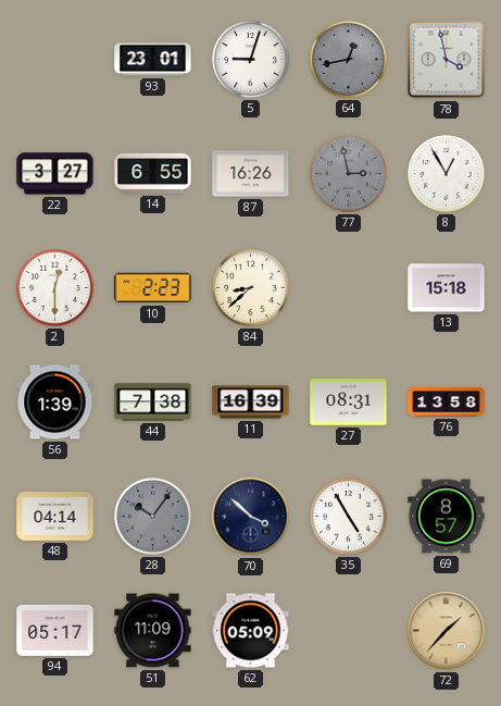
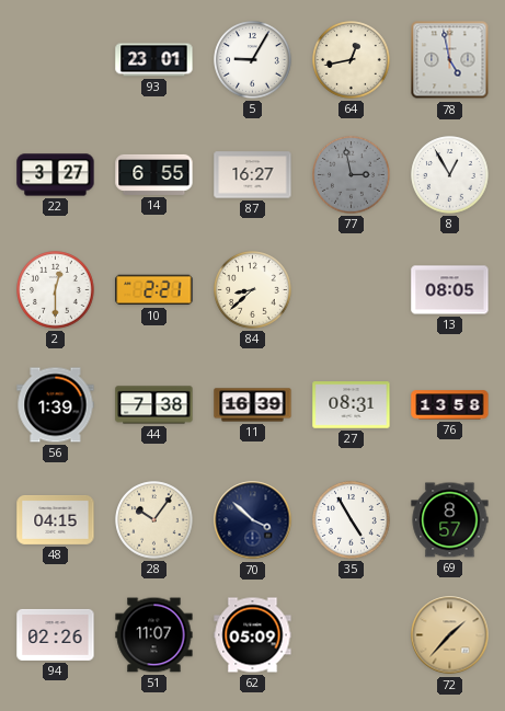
5: 9:03 -> 9:05 (253, 60)
64 dial: grey -> cream (352, 60)
78: 3:58 -> 4:58 (450, 60)
87: 16:26 -> 16:27 (253, 175)
10: 2:23 -> 2:21 (154, 290)
13: 15:18 -> 08:05 (450, 290)
48: 04:14 -> 04:15 (56, 519)
28 dial: grey -> cream (154, 520)
94: 05:17 -> 02:26 (56, 634)
51: 11:09 -> 11:07 (154, 635)
